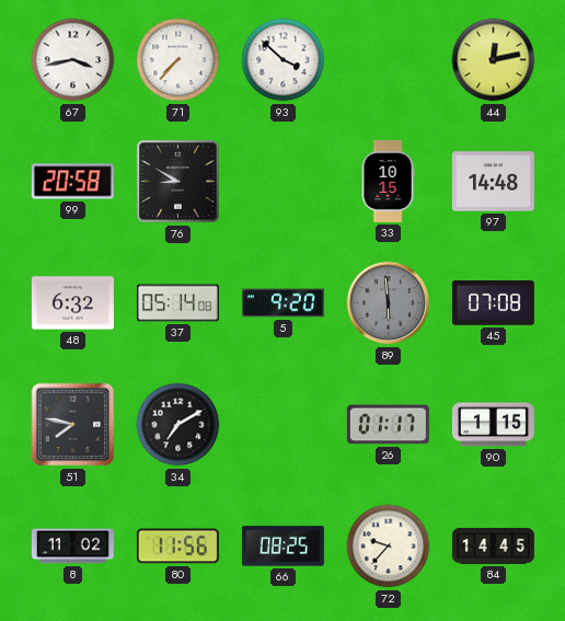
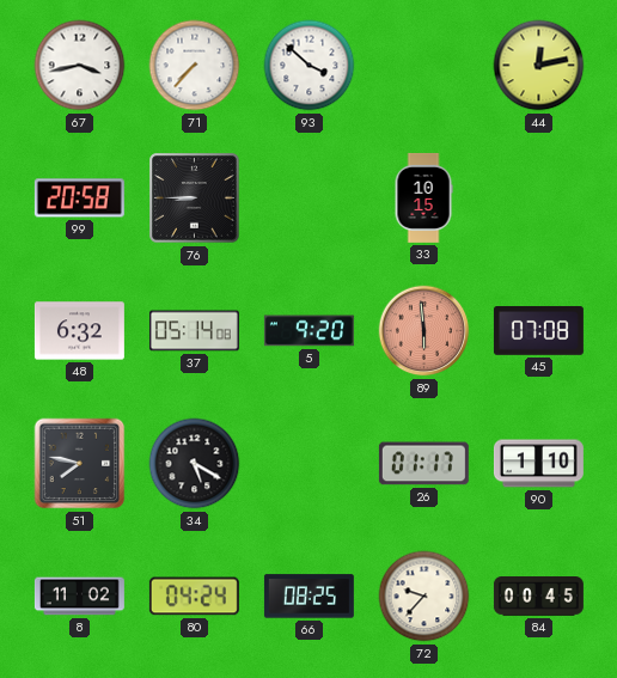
76: 8:50 -> 8:45 (195, 198)
97: 14:48 -> none (493, 182)
89 dial: grey -> salmon (424, 331)
34: 7:10 -> 5:20 (195, 464)
90: 1:15 -> 1:10 (538, 464)
80: 11:56 -> 04:24 (194, 597)
84: 14:45 -> 00:45 (538, 597)
